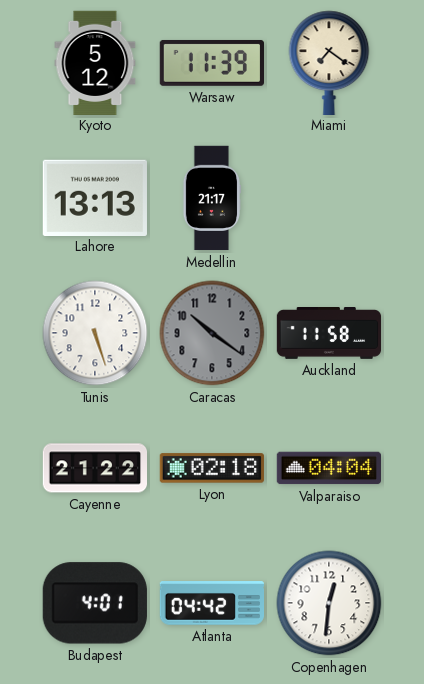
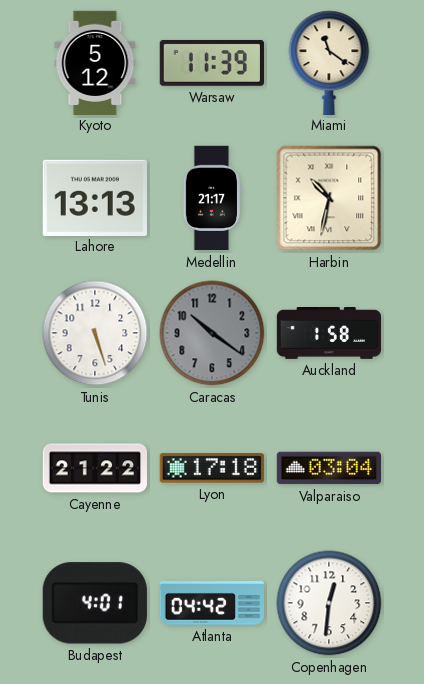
Miami: 7:21 -> 11:21 (329, 62)
Harbin: none -> 10:32 (329, 198)
Auckland: 11:58 -> 1:58 (329, 334)
Lyon: 02:18 -> 17:18 (211, 468)
Valparaiso: 04:04 -> 03:04 (328, 468)
